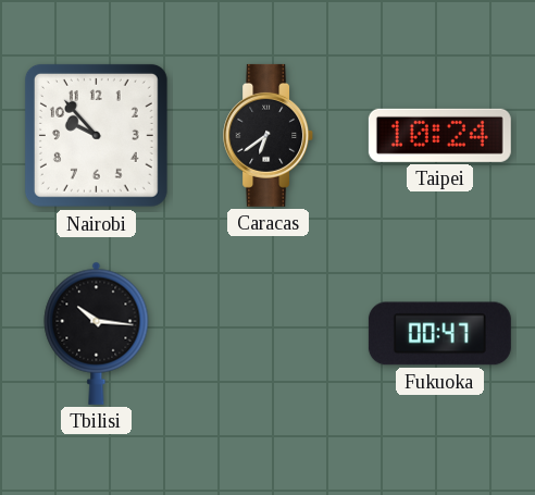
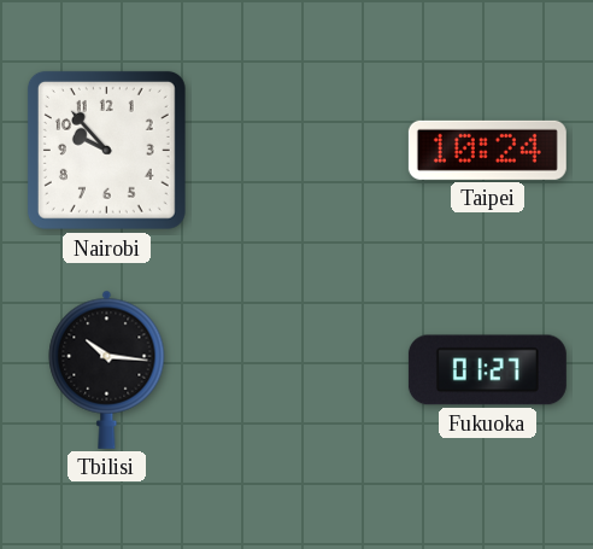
Caracas: 6:39 -> none (269, 135)
Fukuoka: 00:47 -> 01:27 (487, 370)
